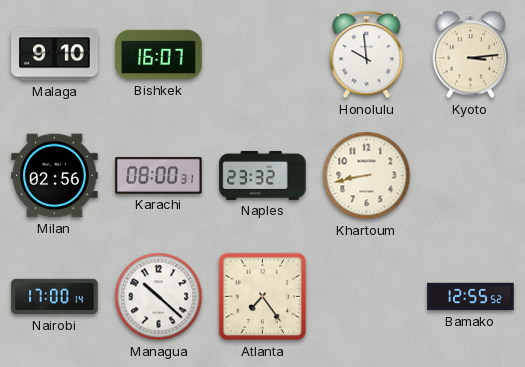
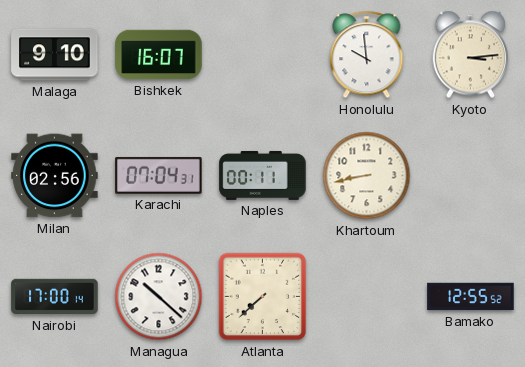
Karachi: 08:00 -> 07:04 (159, 175)
Naples: 23:32 -> 00:11 (263, 175)
Atlanta: 7:24 -> 7:38 (263, 297)
